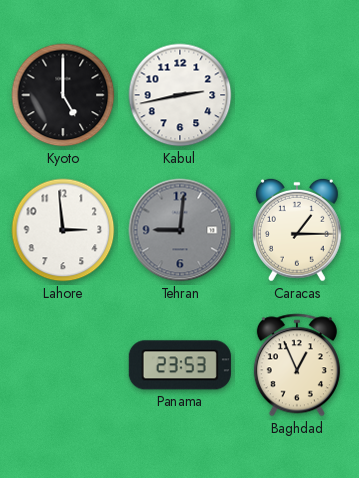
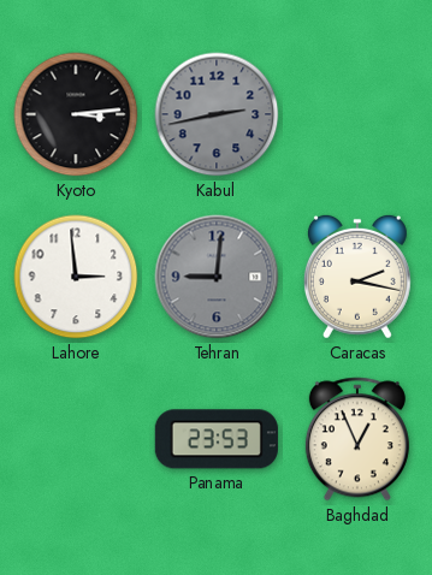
Kyoto: 5:00 -> 3:14 (76, 114)
Kabul dial: white -> grey (217, 114)
Caracas: 1:15 -> 2:17 (357, 277)
